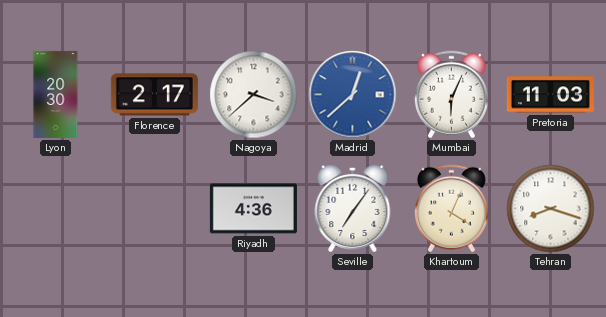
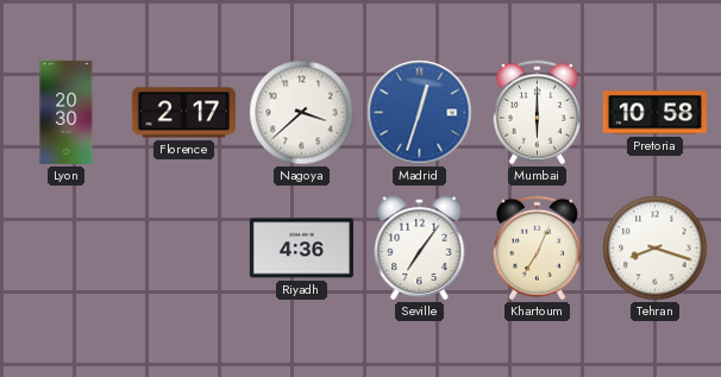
Madrid: 12:38 -> 12:33 (420, 113)
Mumbai: 6:04 -> 6:00 (537, 113)
Pretoria: 11:03 -> 10:58 (654, 113)
Khartoum: 4:04 -> 7:04 (537, 249)
